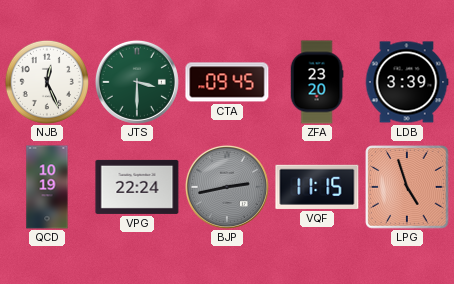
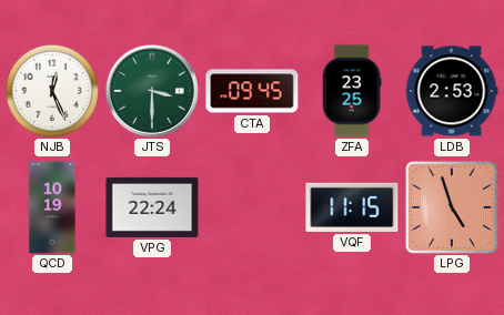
ZFA: 23:20 -> 23:25 (352, 91)
LDB: 3:39 -> 2:53 (452, 91)
BJP: 2:43 -> none (227, 187)
